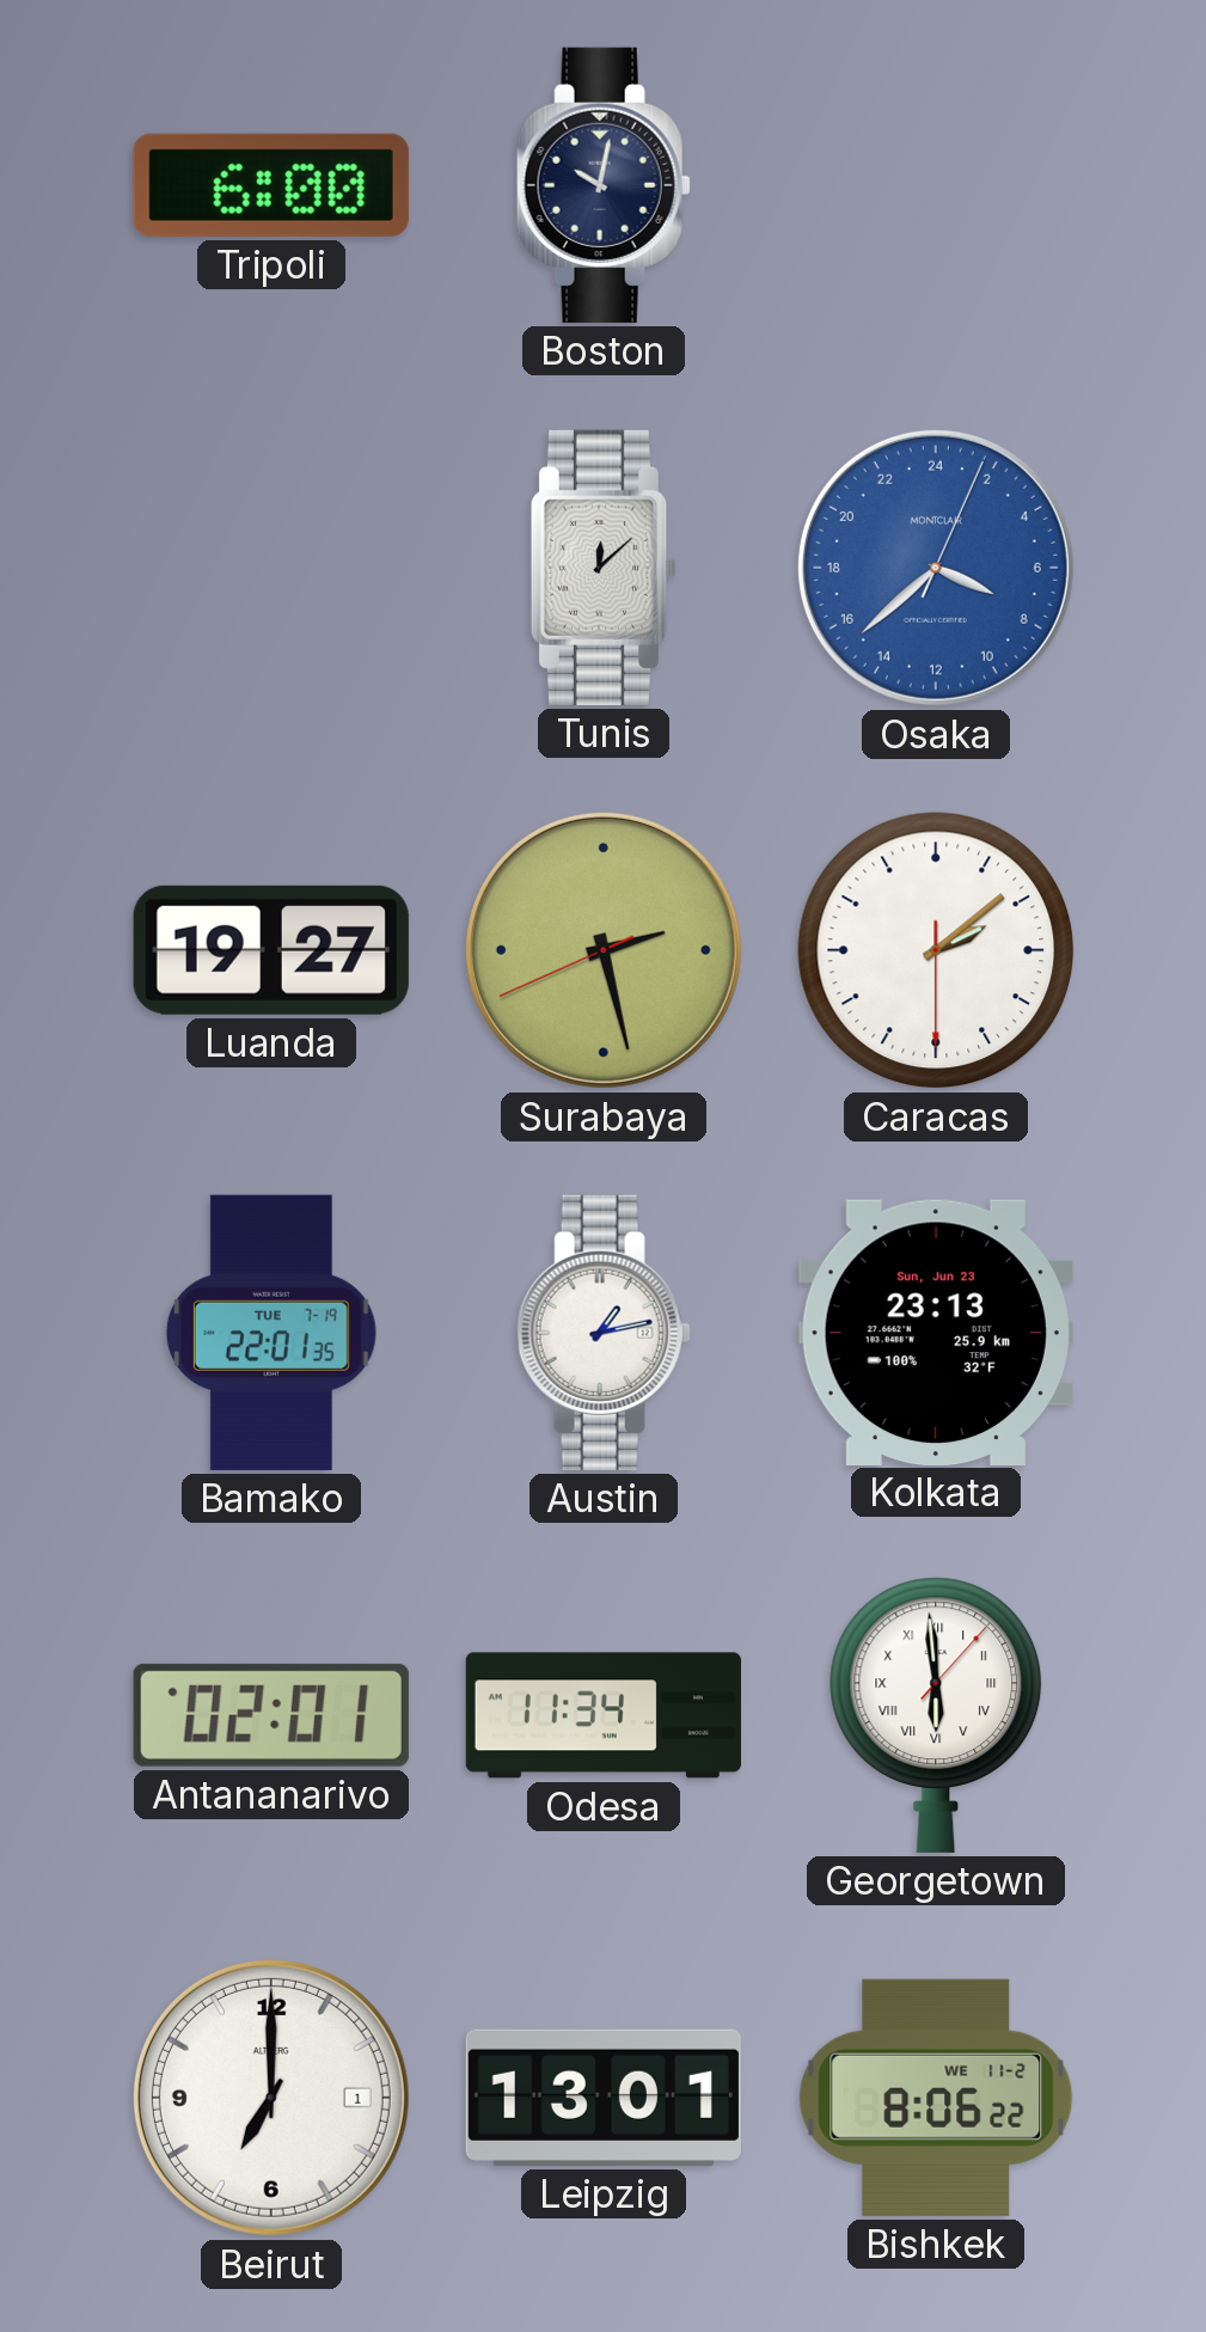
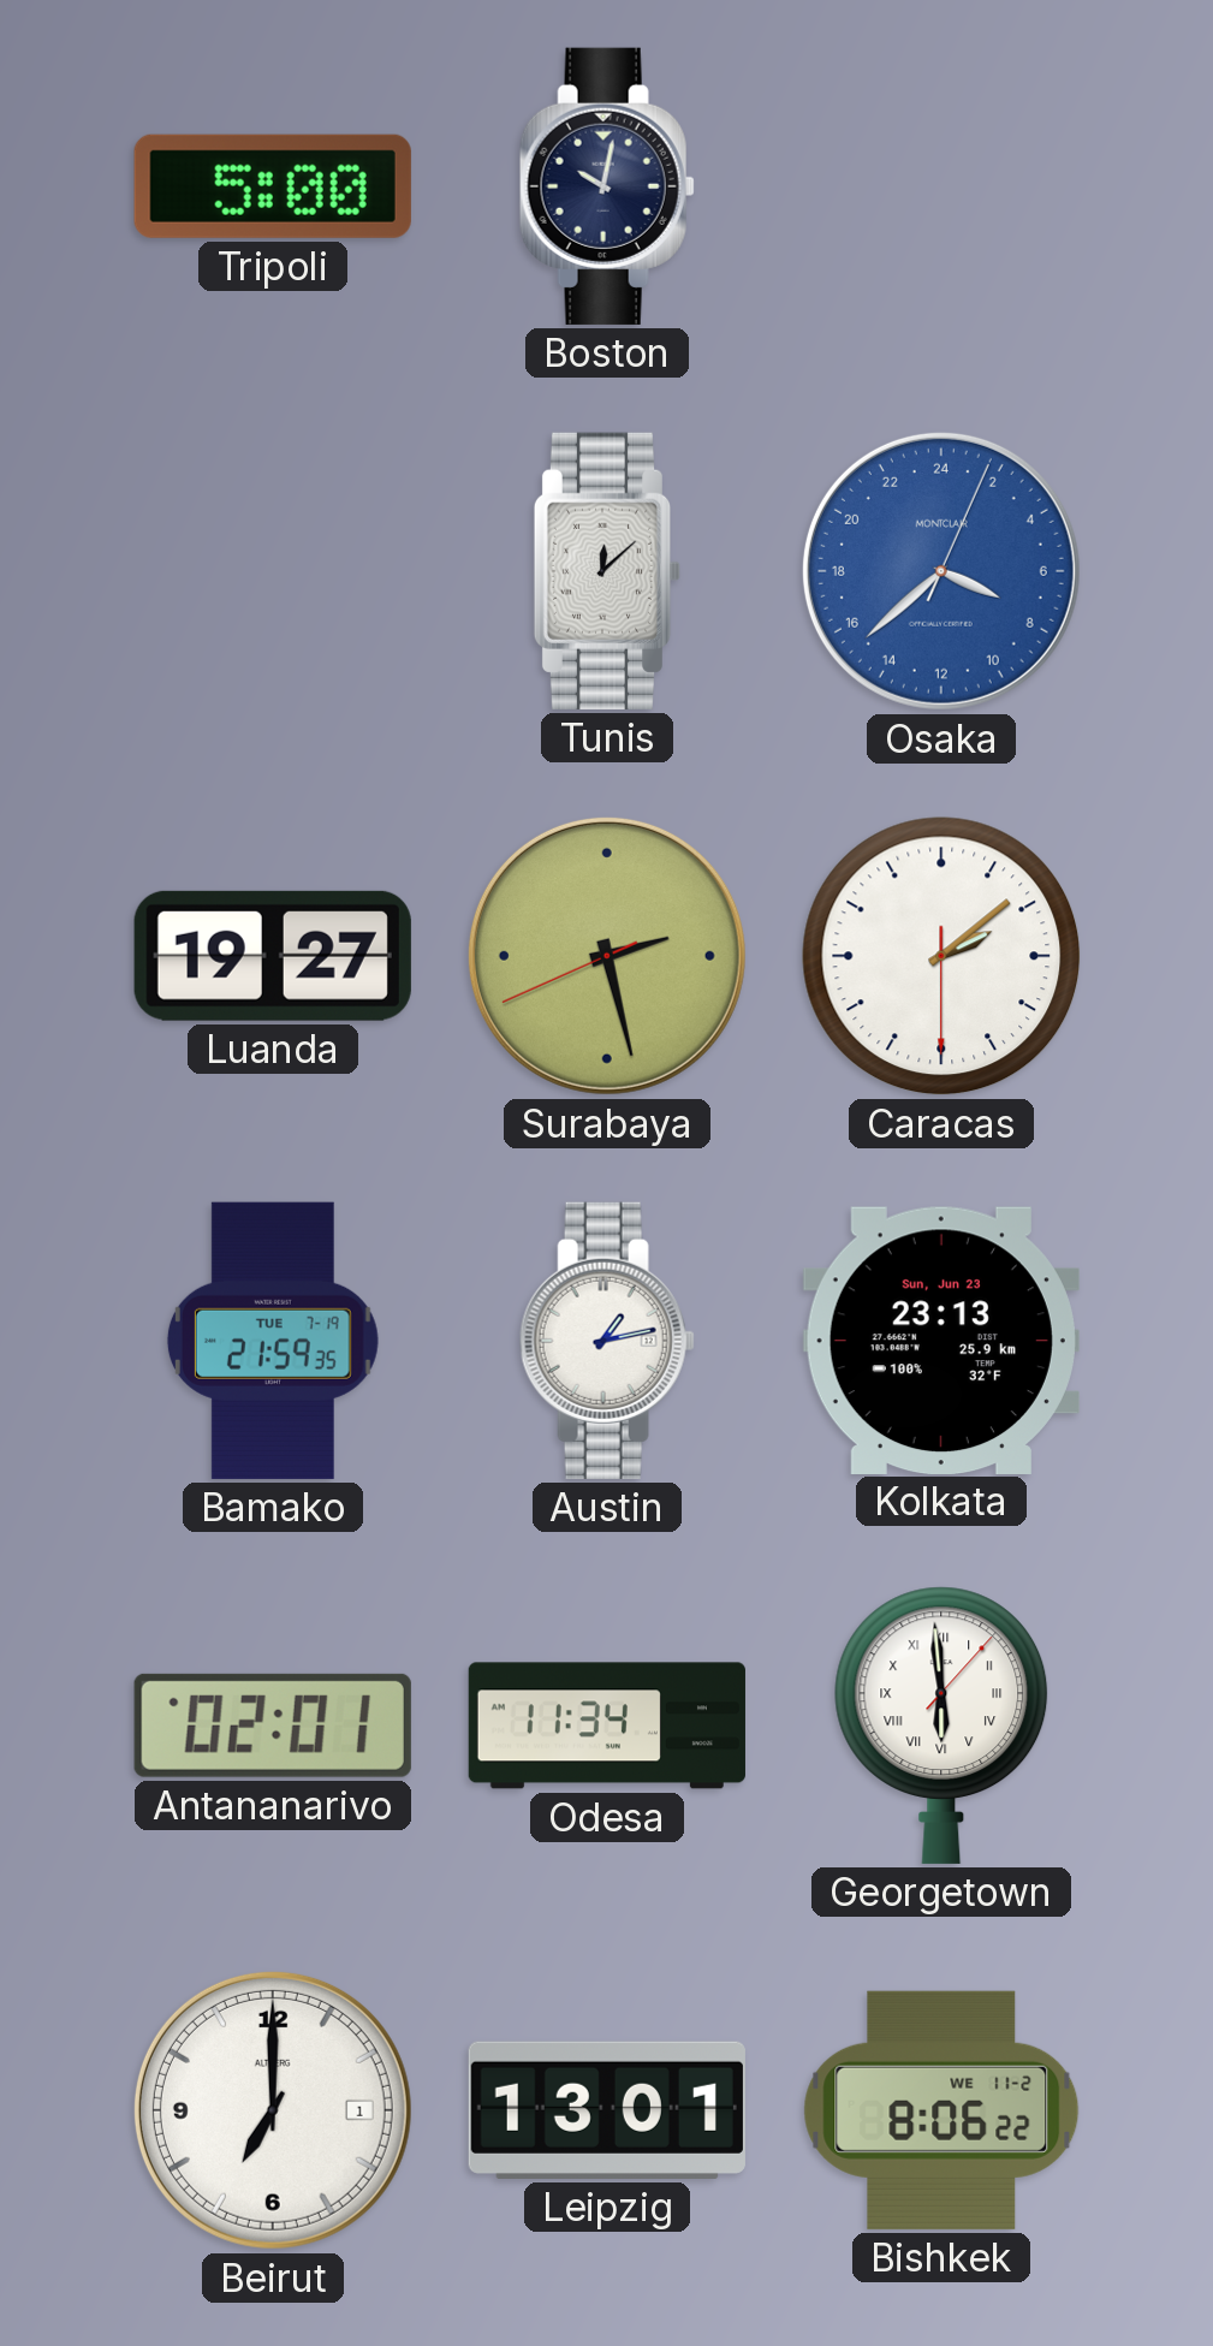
Tripoli: 6:00 -> 5:00 (273, 186)
Bamako: 22:01 -> 21:59 (273, 1341)
